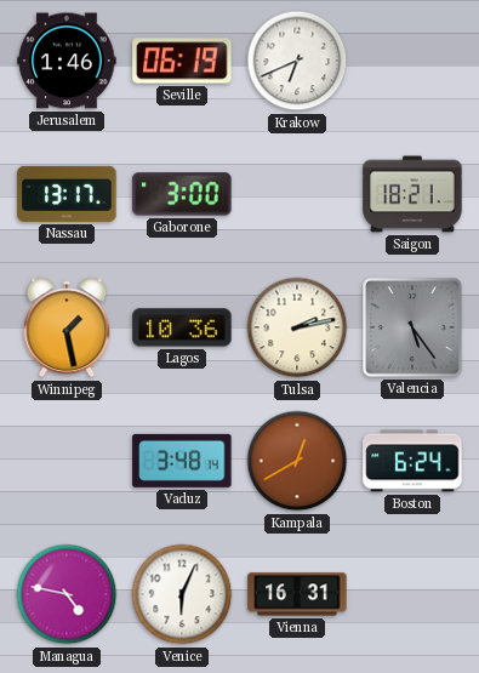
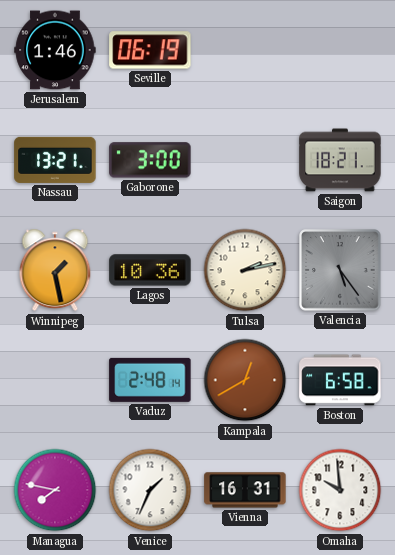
Krakow: 6:41 -> none (297, 61)
Nassau: 13:17 -> 13:21 (55, 160)
Vaduz: 3:48 -> 2:48 (150, 380)
Boston: 6:24 -> 6:58 (340, 380)
Managua: 4:47 -> 7:47 (55, 490)
Venice: 6:04 -> 1:34 (150, 490)
Omaha: none -> 9:59 (340, 490)
